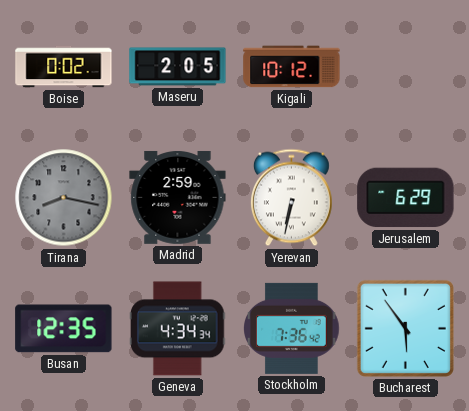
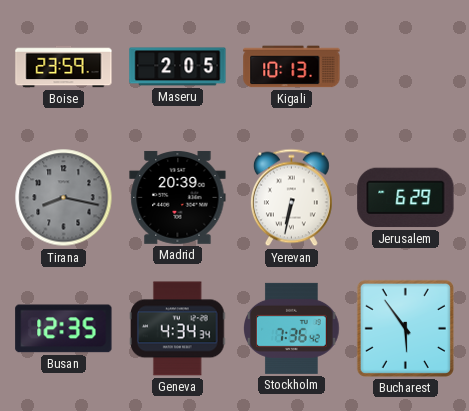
Boise: 0:02 -> 23:59 (64, 67)
Kigali: 10:12 -> 10:13 (292, 67)
Madrid: 2:59 -> 20:39 (178, 197)
